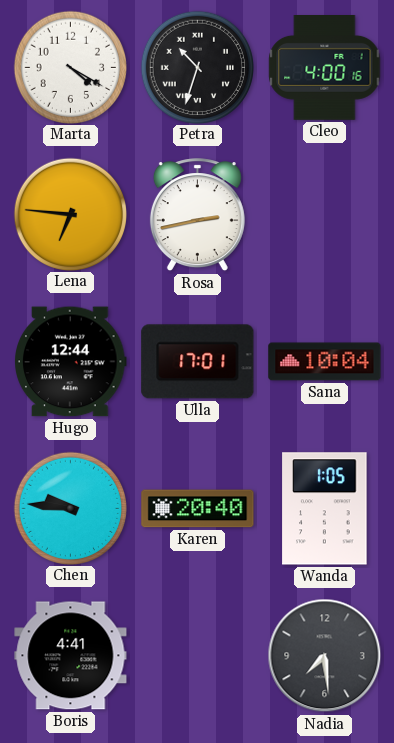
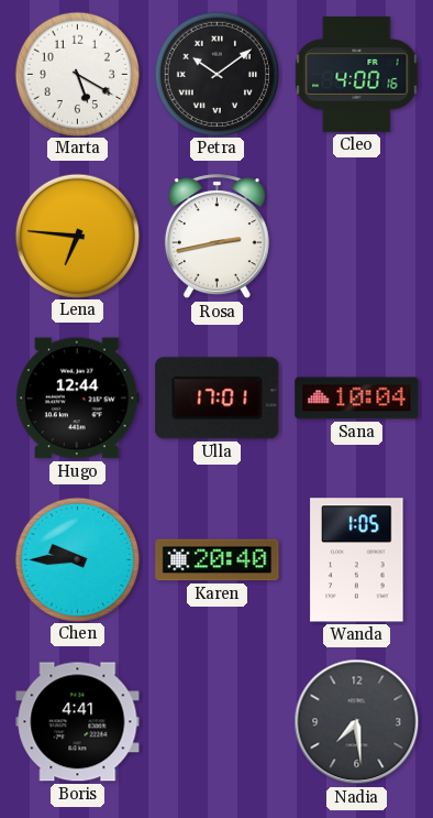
Marta: 4:20 -> 5:20 (77, 74)
Petra: 10:33 -> 10:09 (216, 74)
Chen: 9:46 -> 9:45 (77, 559)
